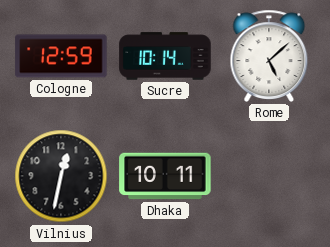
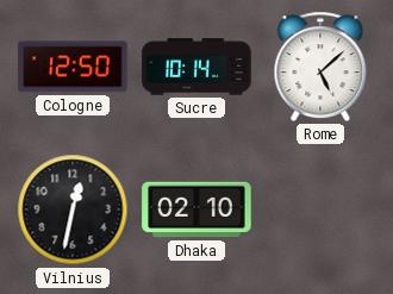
Cologne: 12:59 -> 12:50 (73, 67)
Dhaka: 10:11 -> 02:10 (196, 209)
